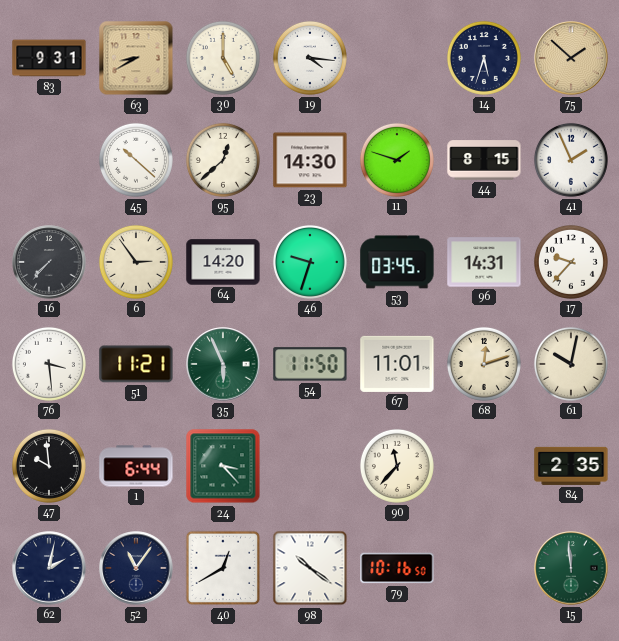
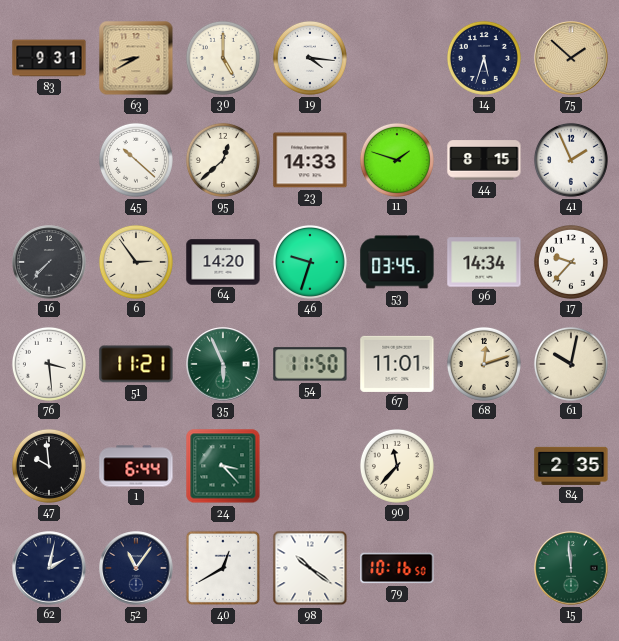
23: 14:30 -> 14:33 (310, 160)
96: 14:31 -> 14:34 (484, 262)
